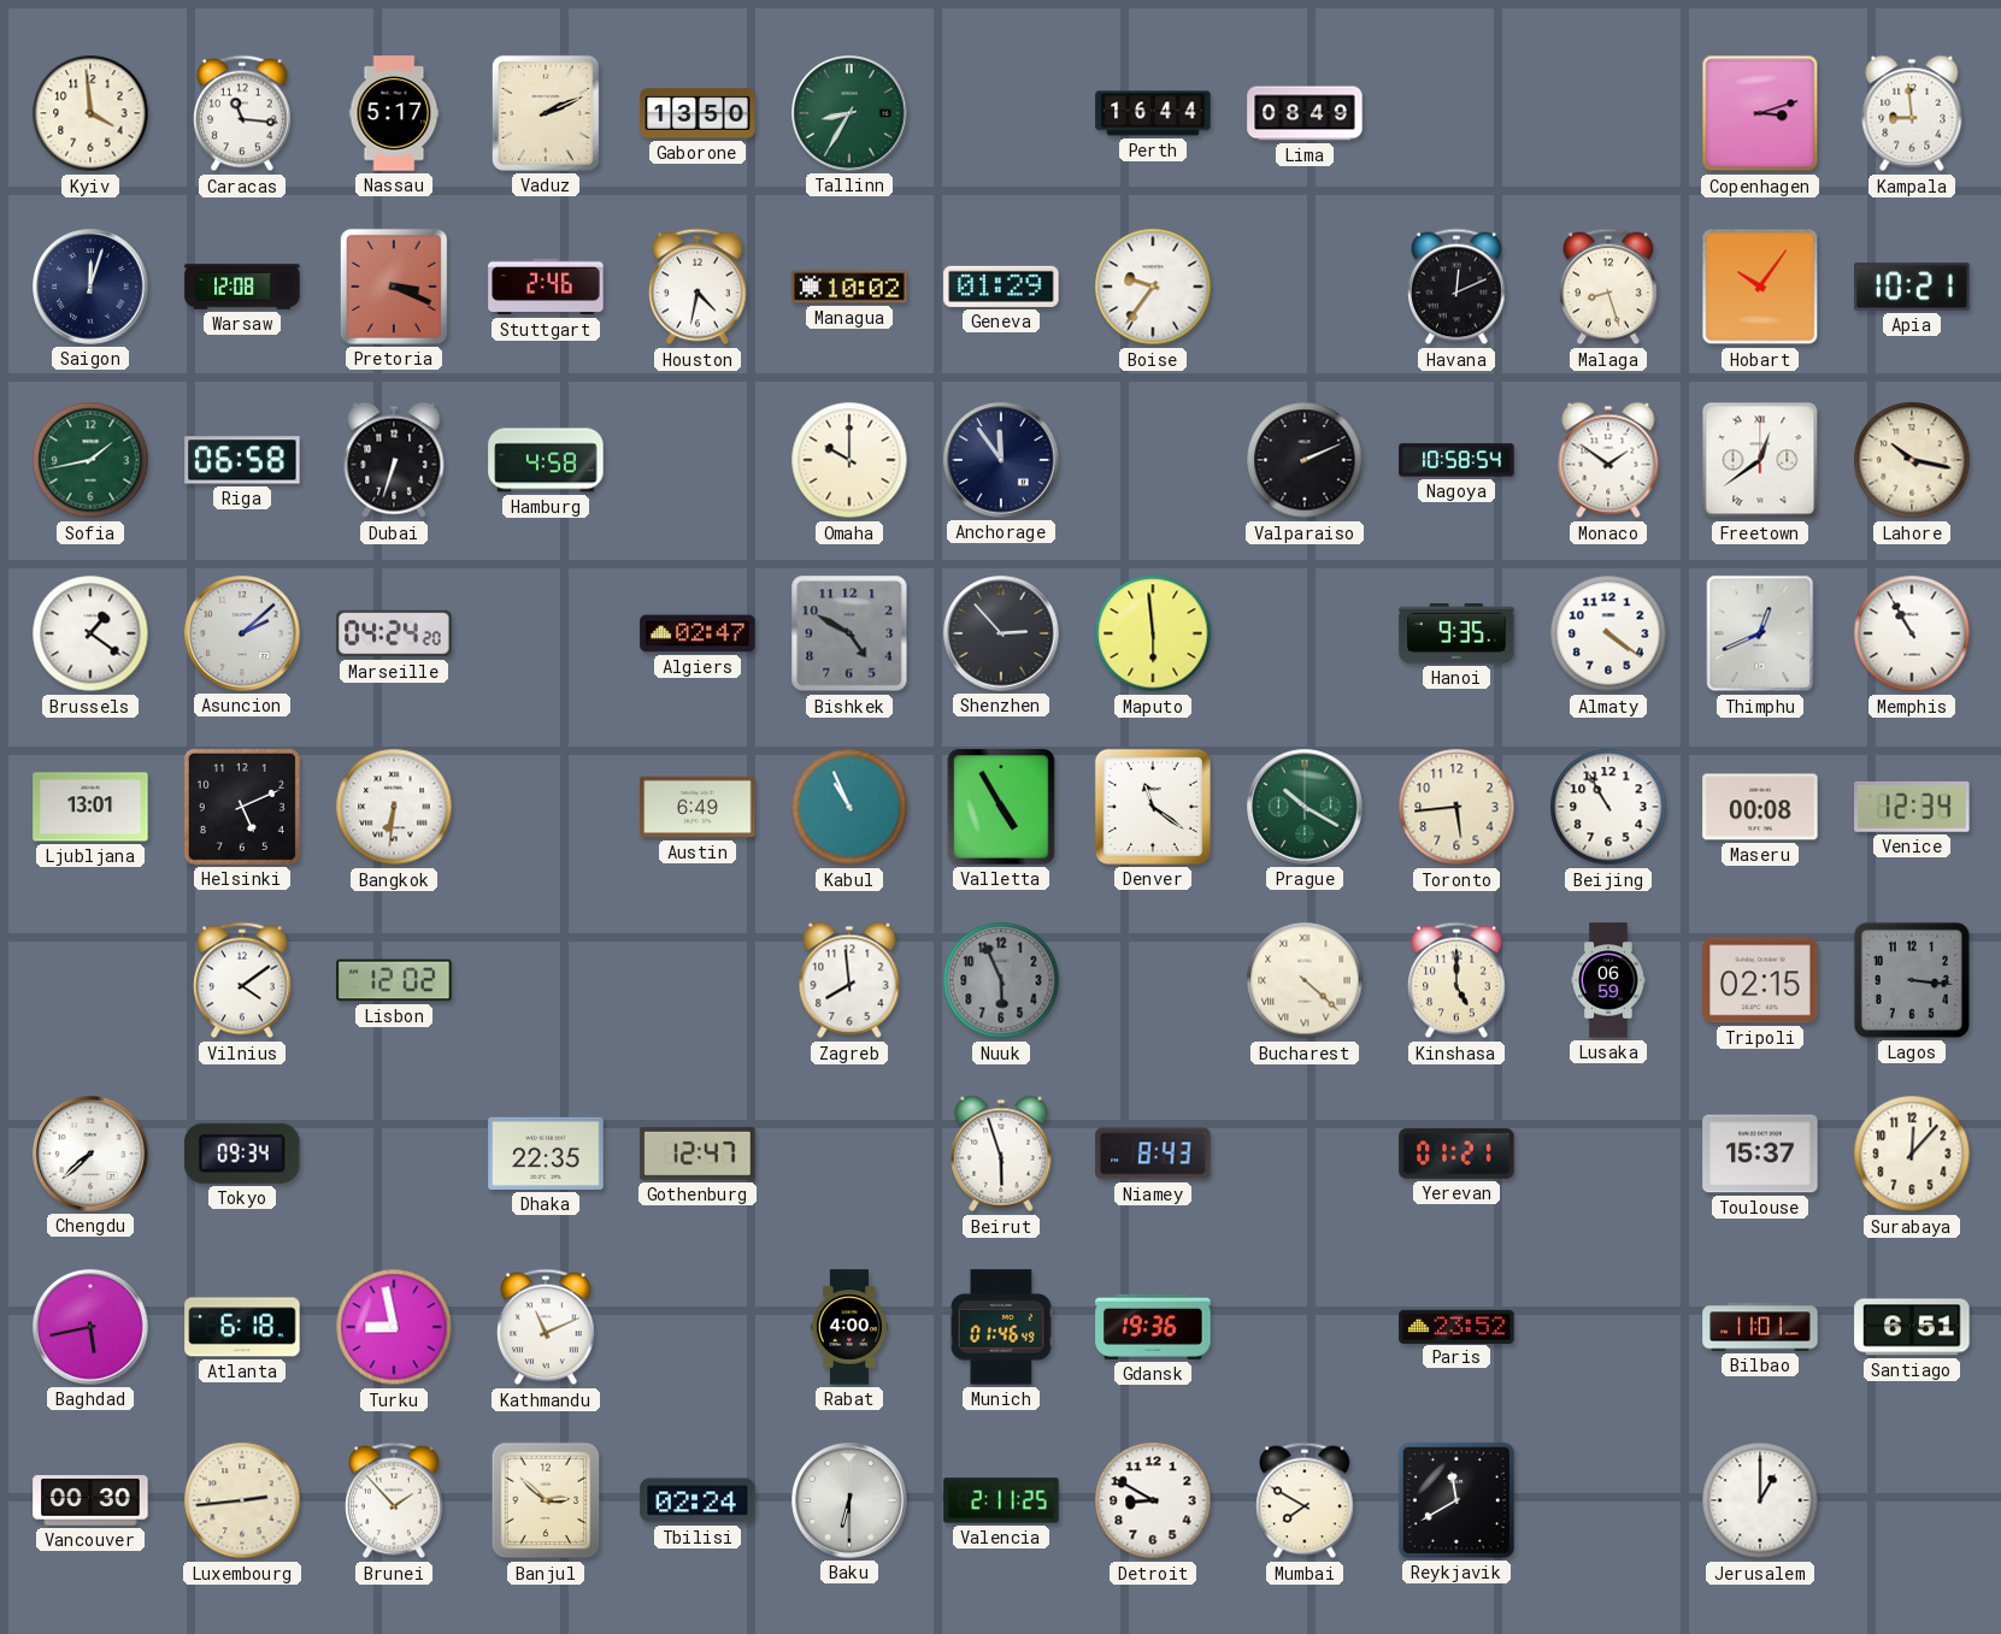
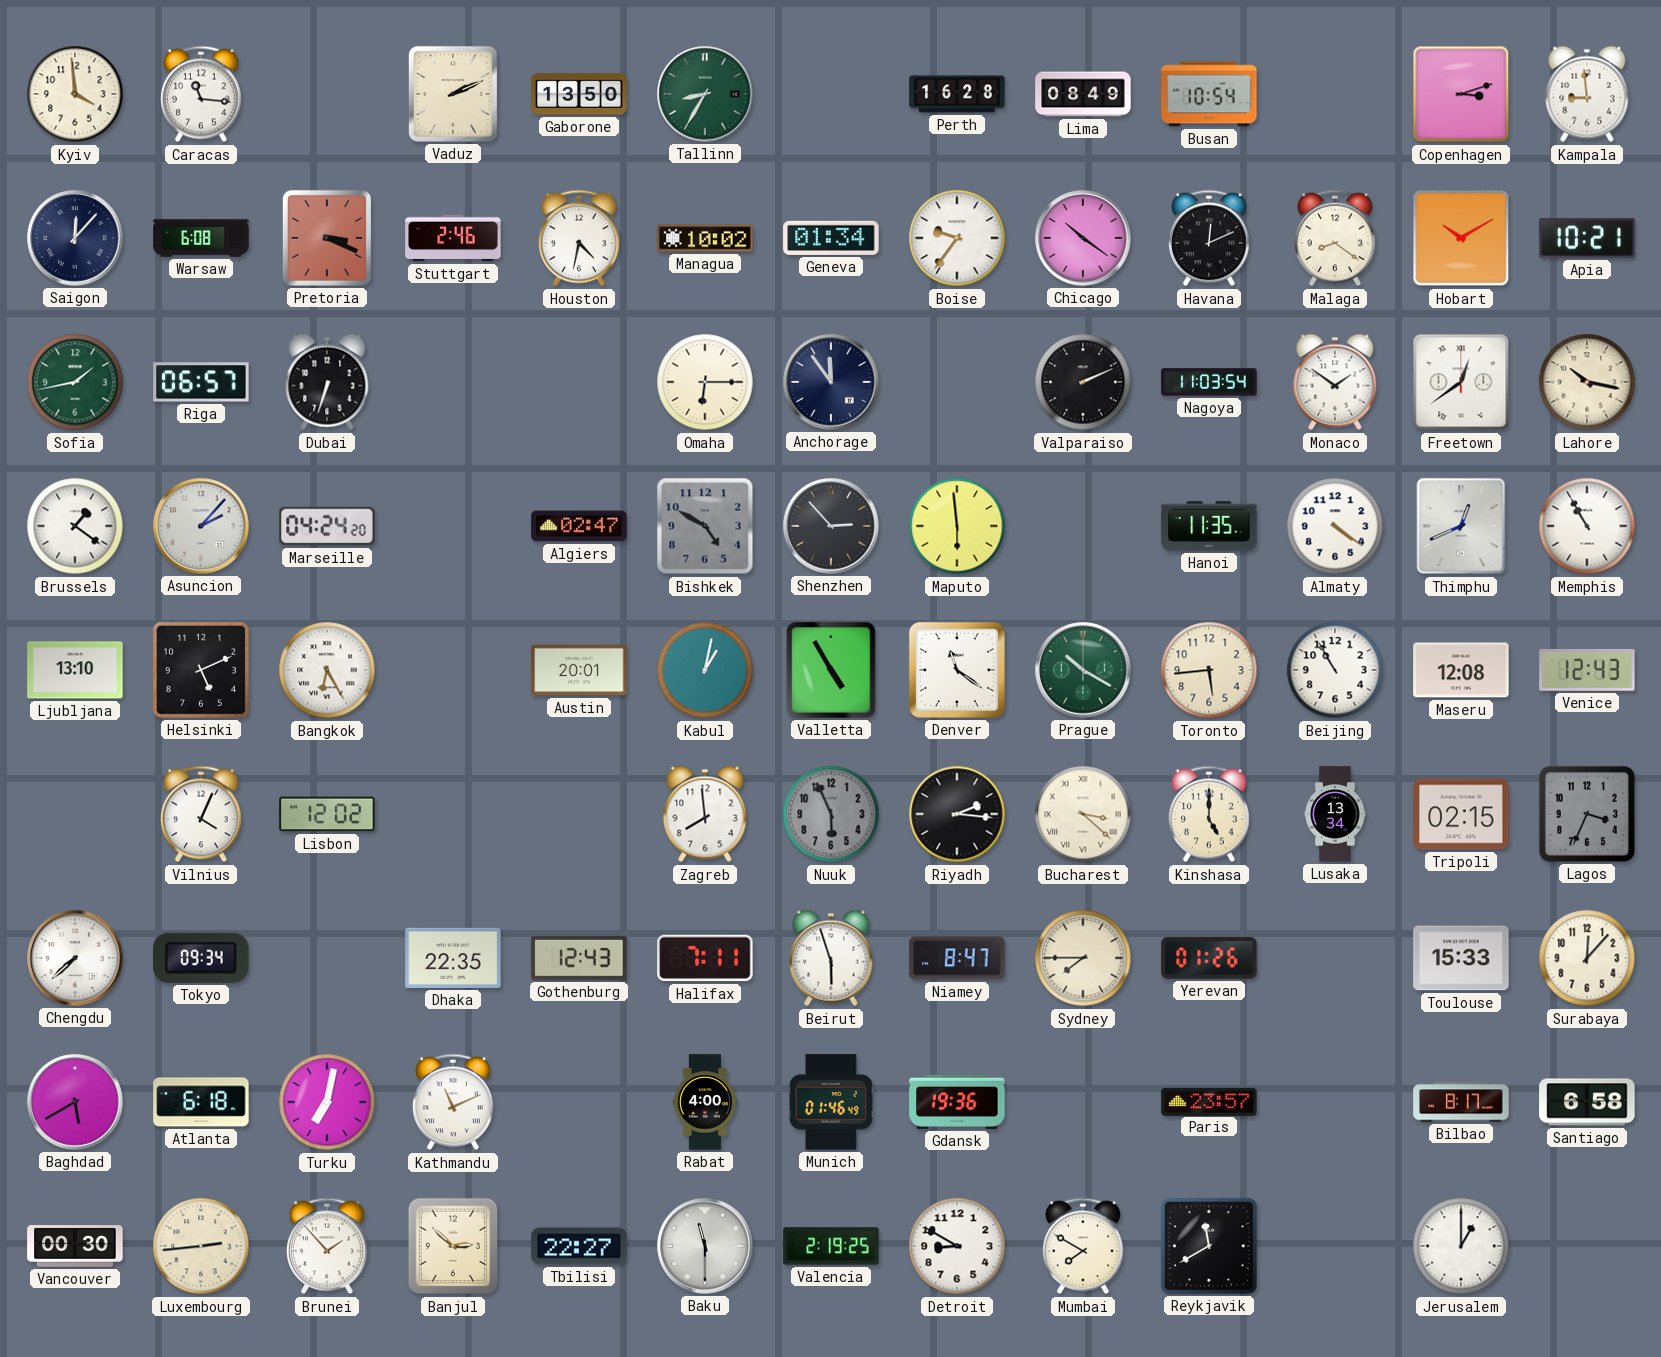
Nassau: 5:17 -> none (394, 113)
Perth: 16:44 -> 16:28 (957, 94)
Busan: none -> 10:54 (1209, 94)
Saigon: 12:03 -> 12:07 (75, 238)
Warsaw: 12:08 -> 6:08 (201, 239)
Geneva: 01:29 -> 01:34 (831, 238)
Chicago: none -> 10:21 (1083, 238)
Malaga: 8:27 -> 8:21 (1336, 238)
Hobart: 10:06 -> 10:10 (1461, 238)
Riga: 06:58 -> 06:57 (201, 382)
Hamburg: 4:58 -> none (546, 460)
Omaha: 10:00 -> 6:15 (705, 382)
Nagoya: 10:58 -> 11:03 (1209, 382)
Asuncion: 2:08 -> 2:07 (201, 526)
Hanoi: 9:35 -> 11:35 (1209, 527)
Ljubljana: 13:01 -> 13:10 (75, 670)
Bangkok: 6:31 -> 6:25 (327, 670)
Austin: 6:49 -> 20:01 (579, 670)
Kabul: 10:56 -> 1:02 (705, 670)
Maseru: 00:08 -> 12:08 (1461, 670)
Venice: 12:34 -> 12:43 (1587, 670)
Vilnius: 4:09 -> 4:04 (202, 814)
Riyadh: none -> 2:16 (957, 814)
Bucharest: 4:22 -> 3:22 (1083, 814)
Lusaka: 06:59 -> 13:34 (1335, 814)
Lagos: 3:16 -> 3:34 (1587, 814)
Gothenburg: 12:47 -> 12:43 (579, 958)
Halifax: none -> 7:11 (705, 958)
Niamey: 8:43 -> 8:47 (957, 958)
Sydney: none -> 7:45 (1083, 958)
Yerevan: 01:21 -> 01:26 (1209, 958)
Toulouse: 15:37 -> 15:33 (1461, 958)
Baghdad: 5:43 -> 5:40 (75, 1102)
Turku: 8:58 -> 7:02 (327, 1102)
Paris: 23:52 -> 23:57 (1209, 1101)
Bilbao: 11:01 -> 8:17 (1461, 1102)
Santiago: 6:51 -> 6:58 (1587, 1102)
Tbilisi: 02:24 -> 22:27 (579, 1246)
Baku: 6:30 -> 11:30 (705, 1246)
Valencia: 2:11 -> 2:19 (831, 1246)
